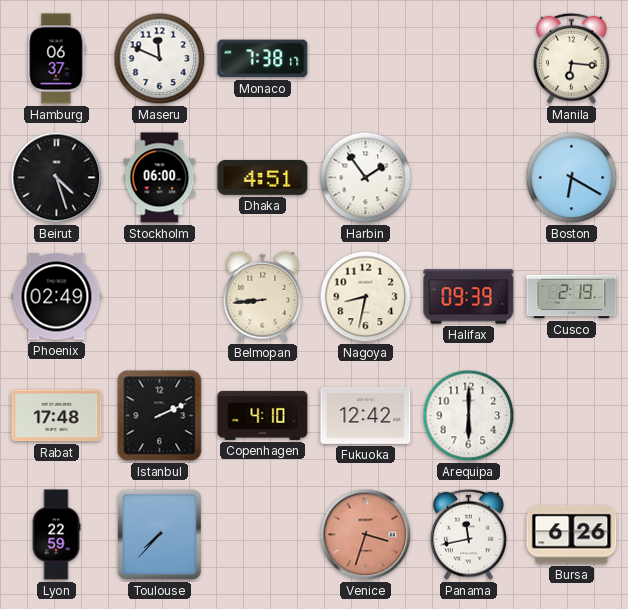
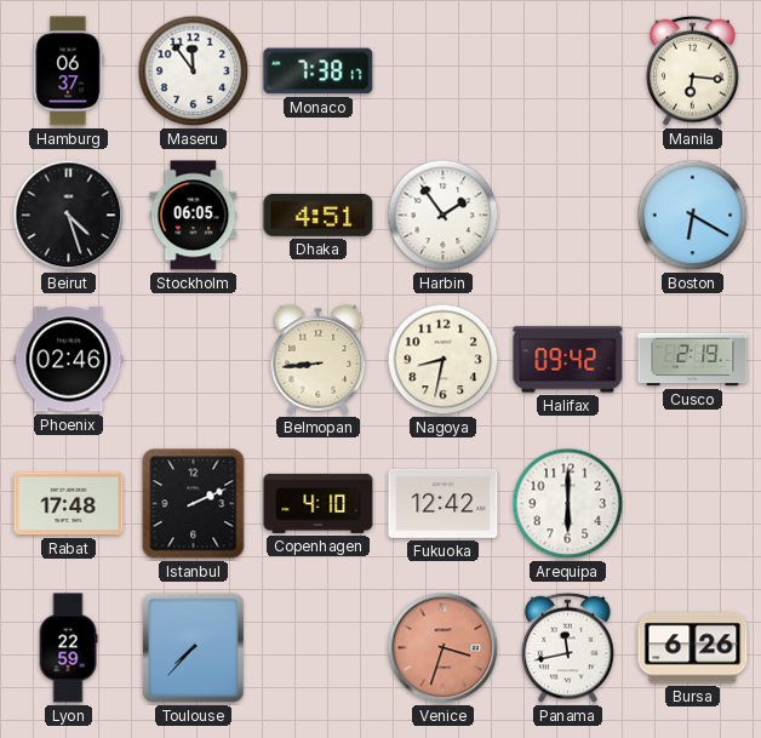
Maseru: 11:49 -> 11:54 (194, 71)
Stockholm: 06:00 -> 06:05 (194, 216)
Phoenix: 02:49 -> 02:46 (69, 360)
Halifax: 09:39 -> 09:42 (568, 360)
